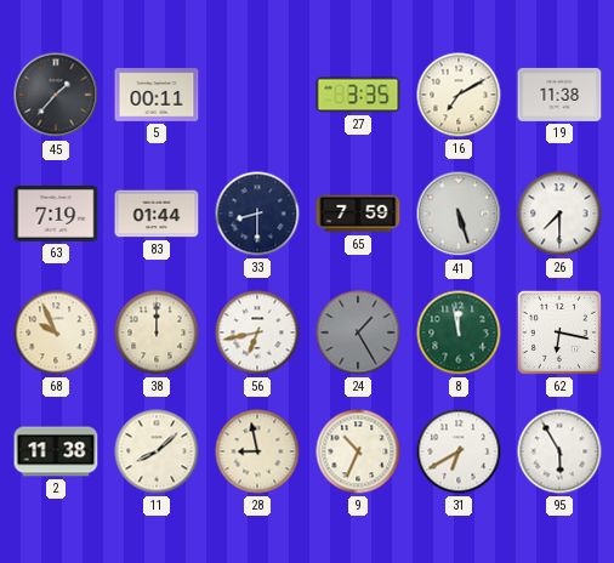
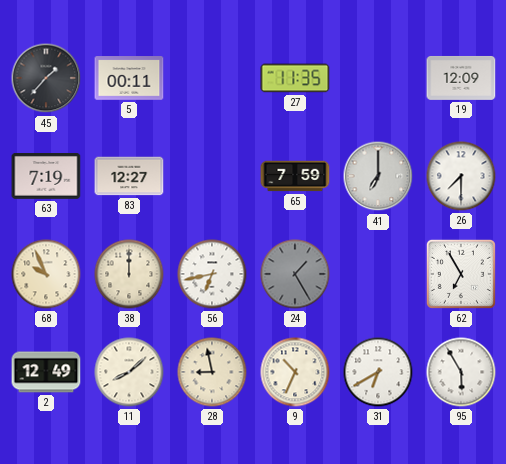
27: 3:35 -> 11:35 (295, 78)
16: 7:10 -> none (459, 95)
19: 11:38 -> 12:09 (461, 78)
83: 01:44 -> 12:27 (129, 176)
33: 8:30 -> none (257, 214)
41: 5:27 -> 7:00 (378, 176)
8: 11:58 -> none (459, 332)
62: 6:17 -> 6:55 (461, 274)
2: 11:38 -> 12:49 (46, 372)
